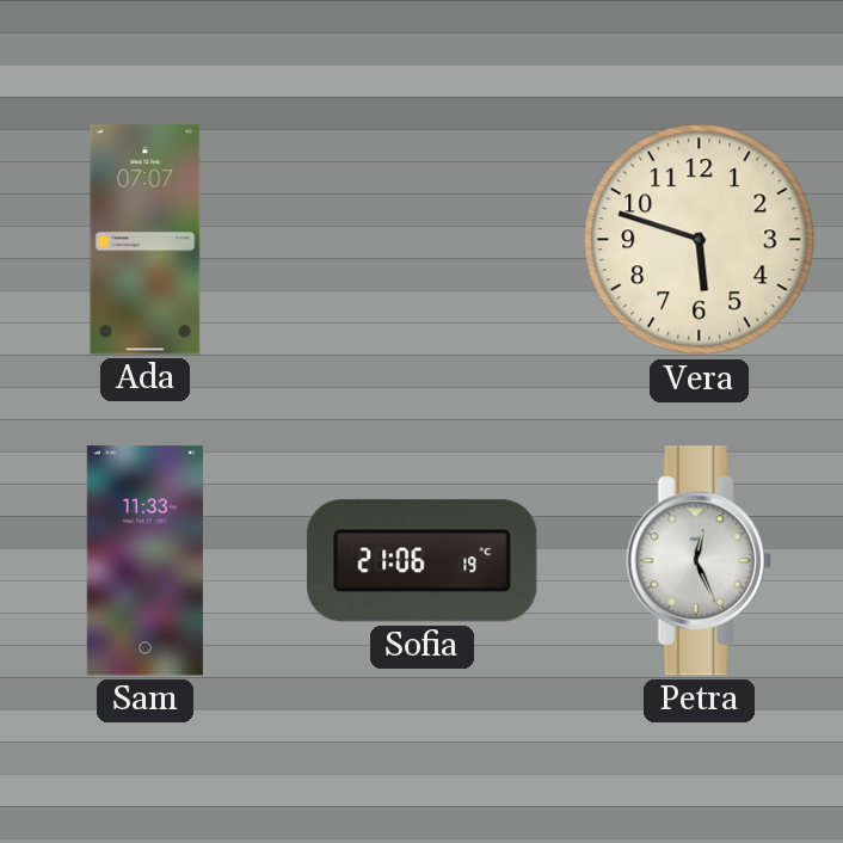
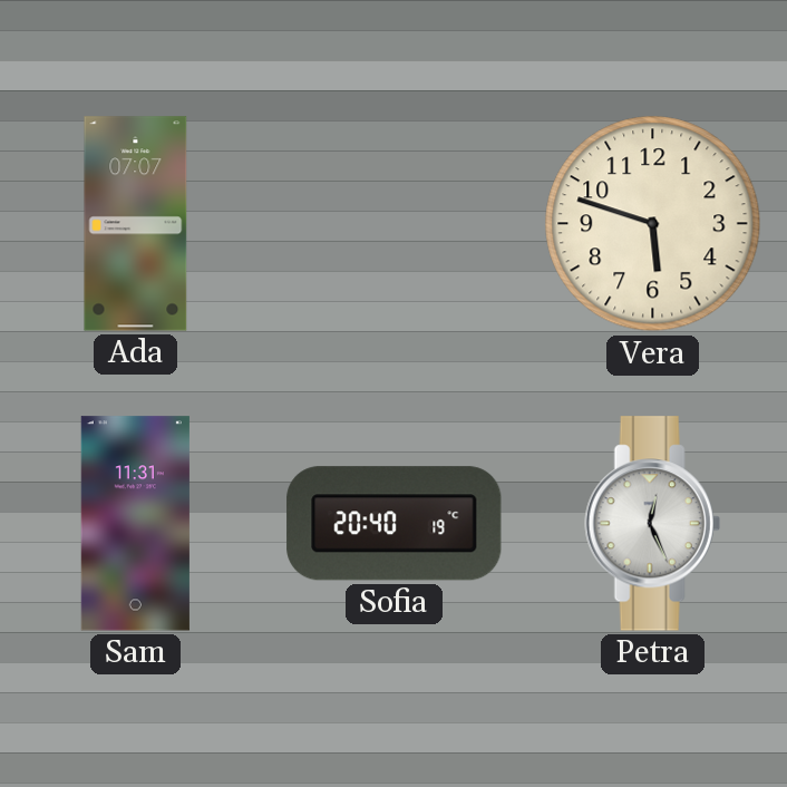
Sam: 11:33 -> 11:31 (135, 524)
Sofia: 21:06 -> 20:40 (395, 524)
